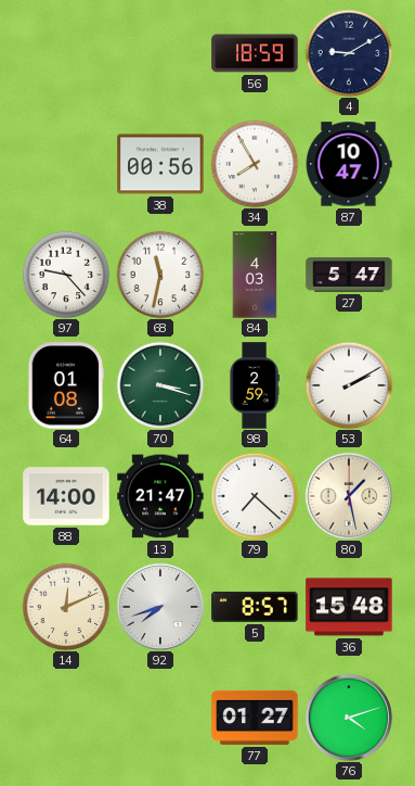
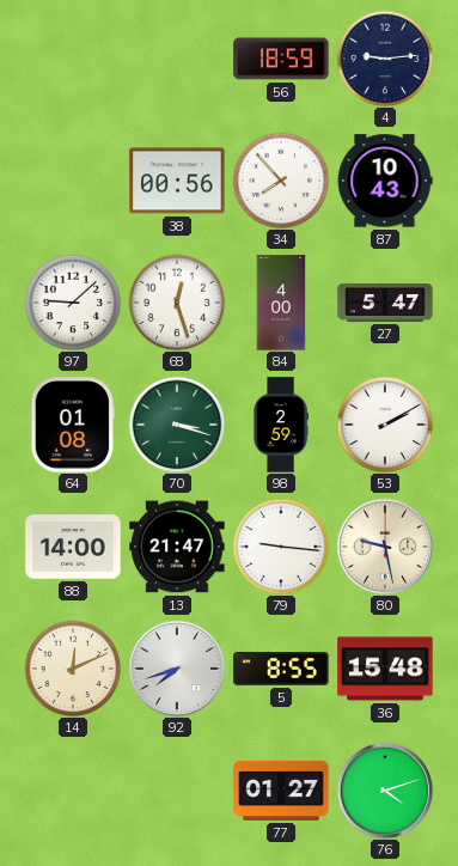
4: 9:10 -> 9:14 (385, 59)
34: 7:55 -> 7:53 (281, 181)
87: 10:47 -> 10:43 (385, 181)
97: 9:23 -> 9:08 (73, 303)
68: 11:32 -> 12:27 (177, 303)
84: 4:03 -> 4:00 (281, 303)
79: 7:22 -> 9:16 (281, 547)
80: 1:28 -> 9:28 (385, 547)
5: 8:57 -> 8:55 (281, 669)
